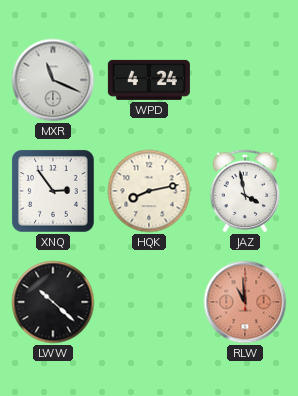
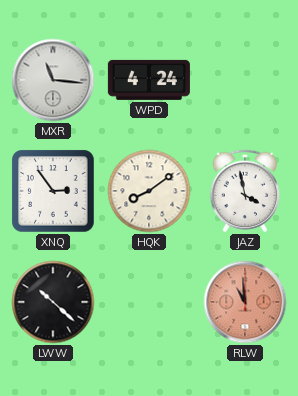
MXR: 11:19 -> 11:16 (53, 80)
HQK: 8:13 -> 8:09 (149, 191)
